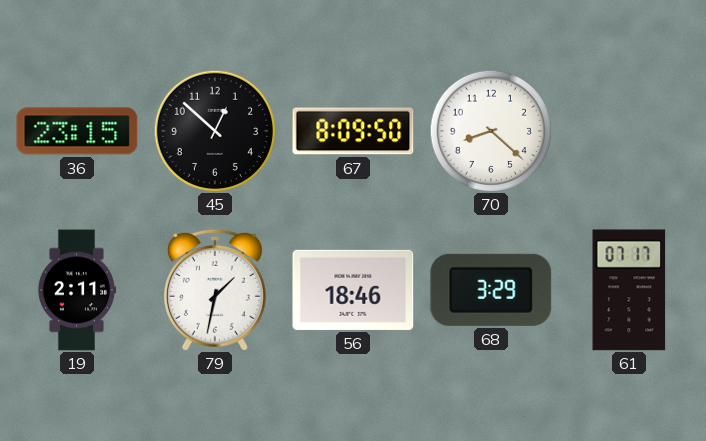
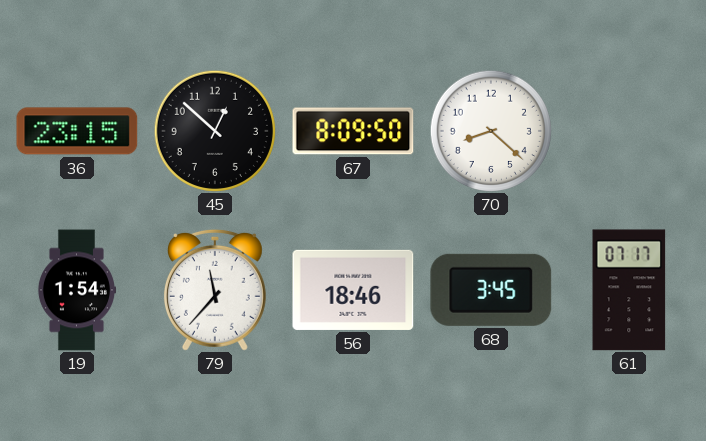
19: 2:11 -> 1:54 (76, 290)
79: 1:32 -> 11:37 (215, 290)
68: 3:29 -> 3:45 (491, 290)
